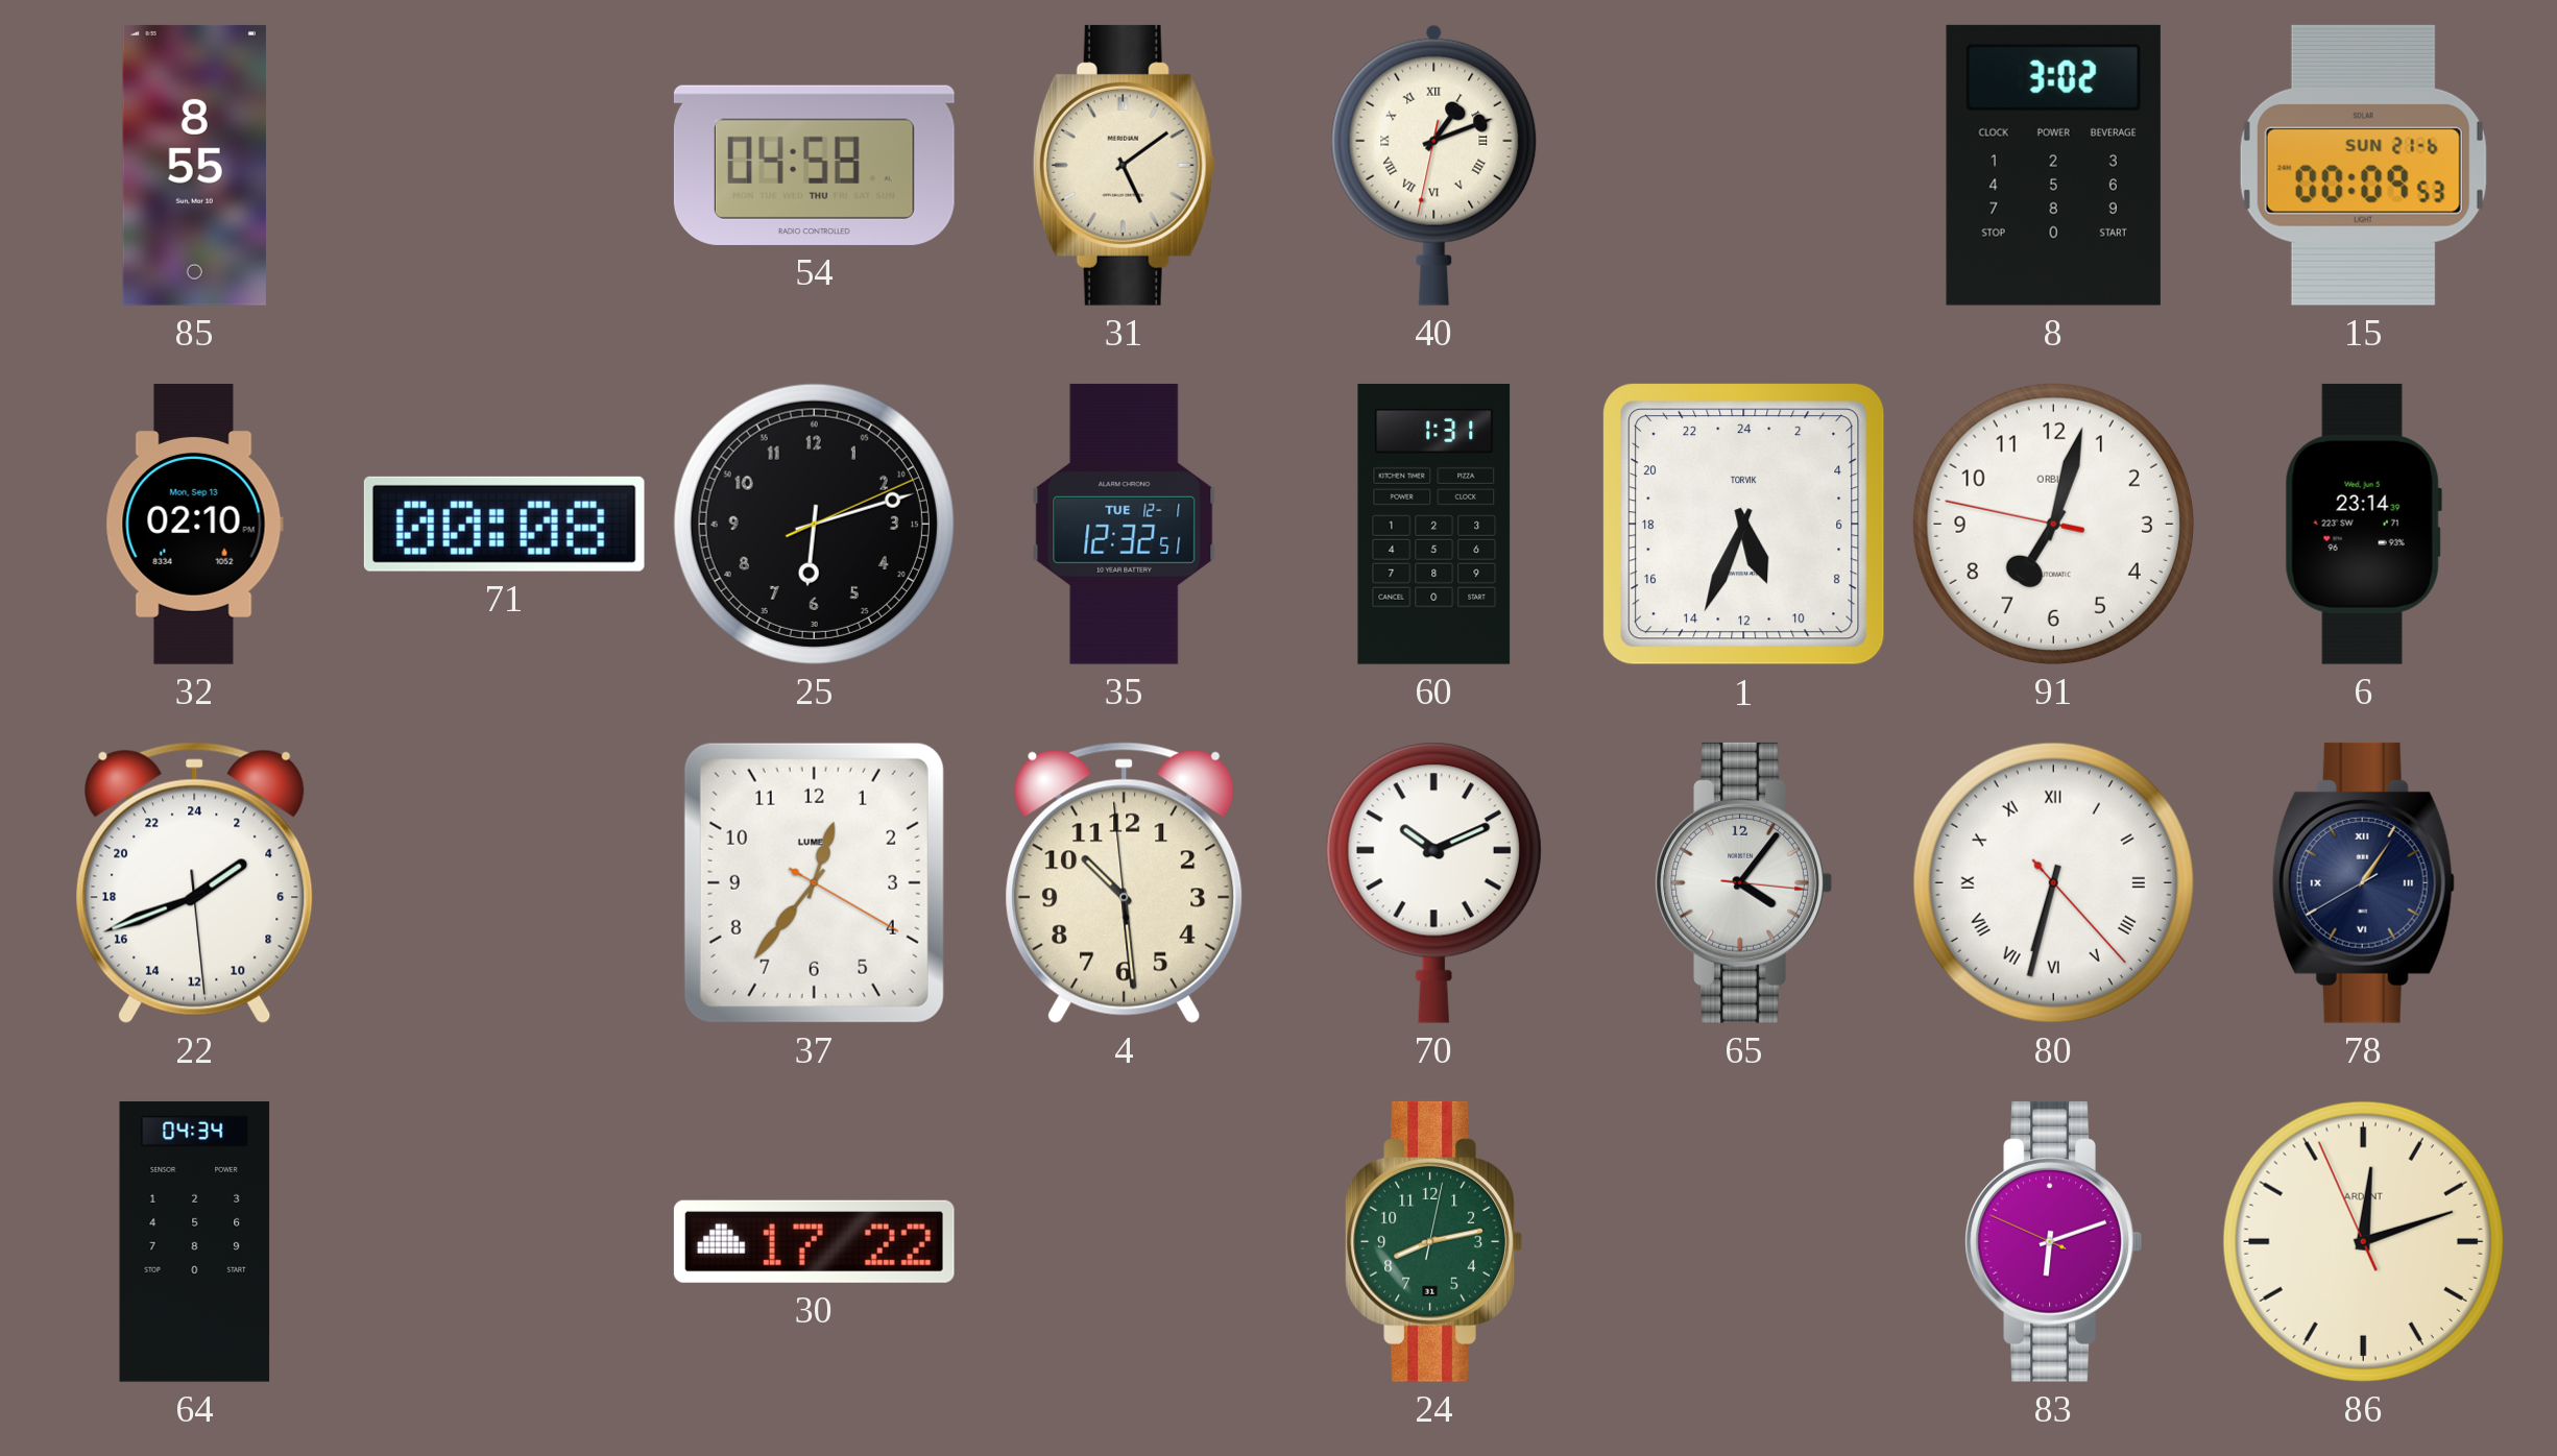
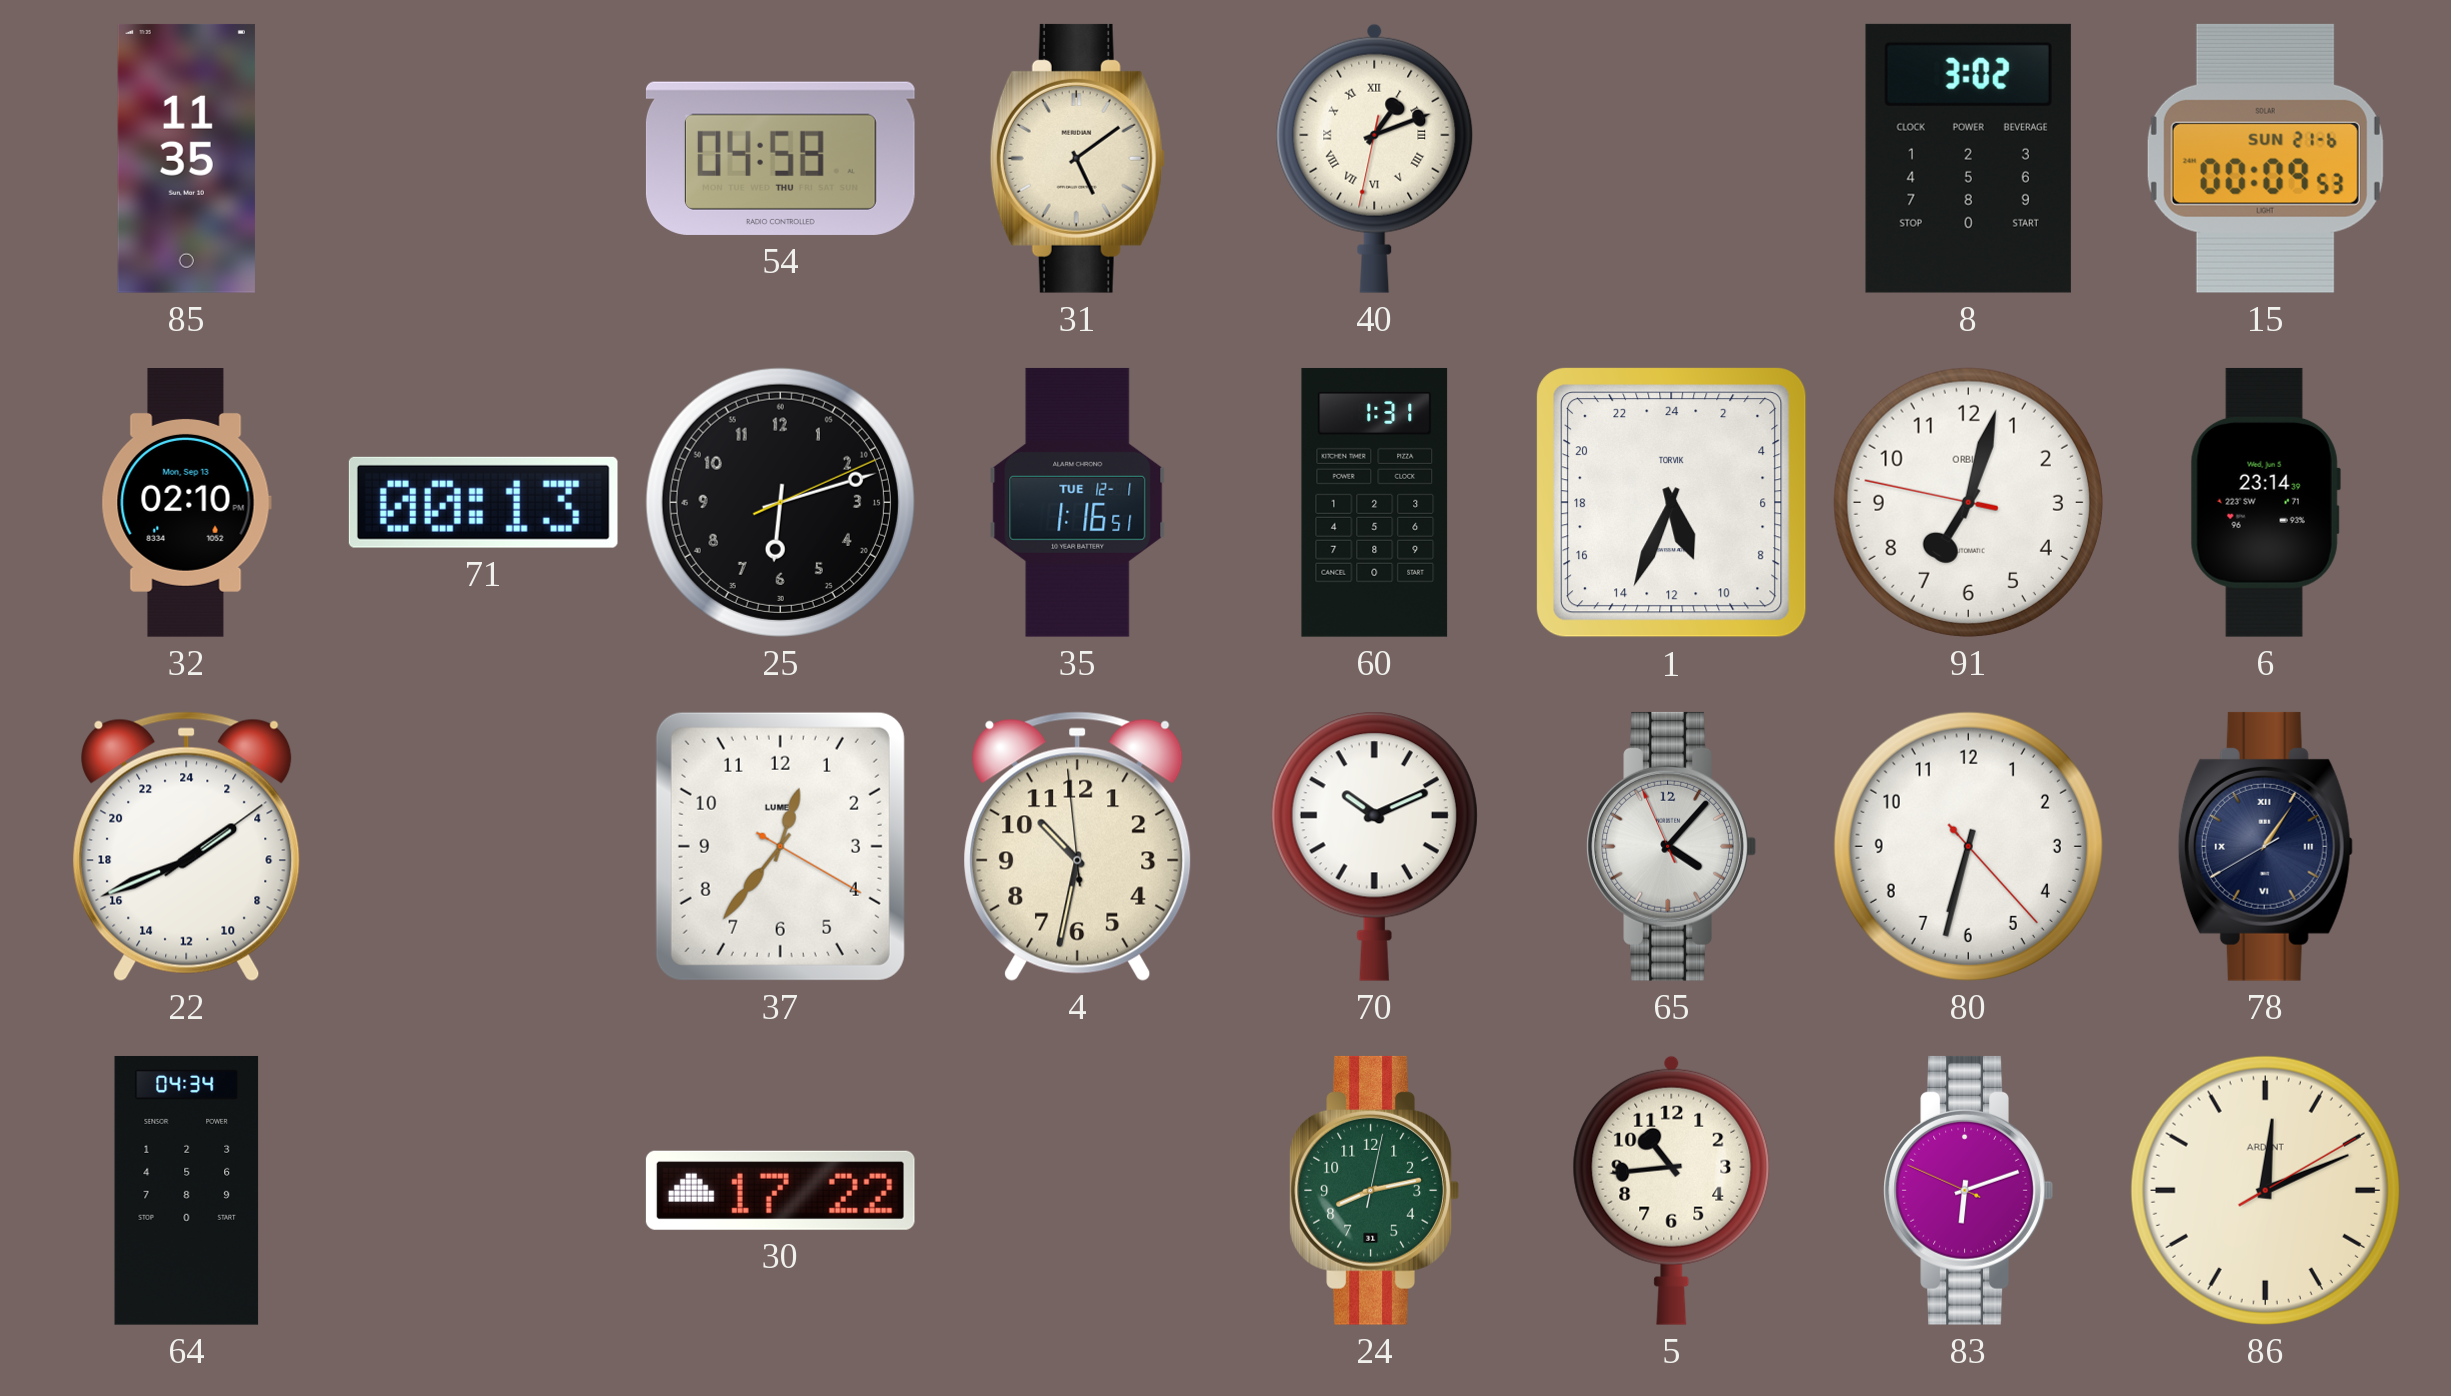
85: 8:55 -> 11:35 (186, 158)
71: 00:08 -> 00:13 (483, 502)
35: 12:32 -> 1:16 (1078, 502)
22: 3:41:29 -> 3:41:09 (187, 846)
4: 10:28 -> 10:31 (1078, 846)
65: 4:06:16 -> 4:06:56 (1671, 846)
80 numerals: Roman -> Arabic (1968, 846)
5: none -> 10:44 (1672, 1190)
86: 12:11:56 -> 12:11:10 (2265, 1190)
